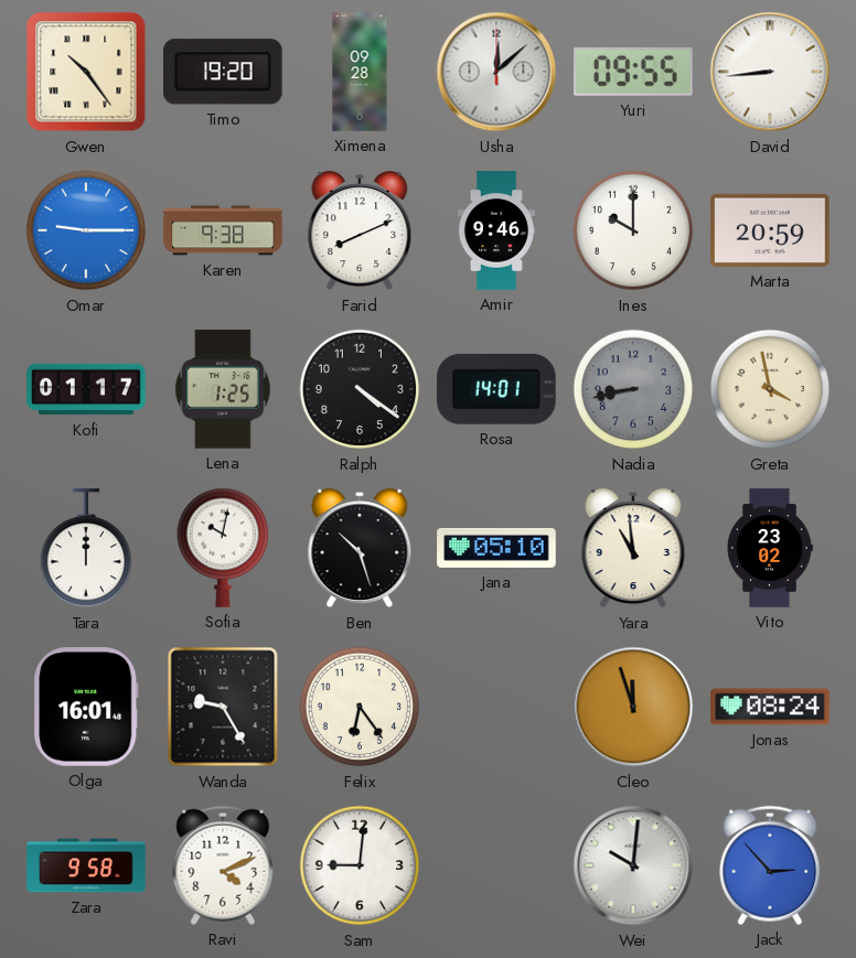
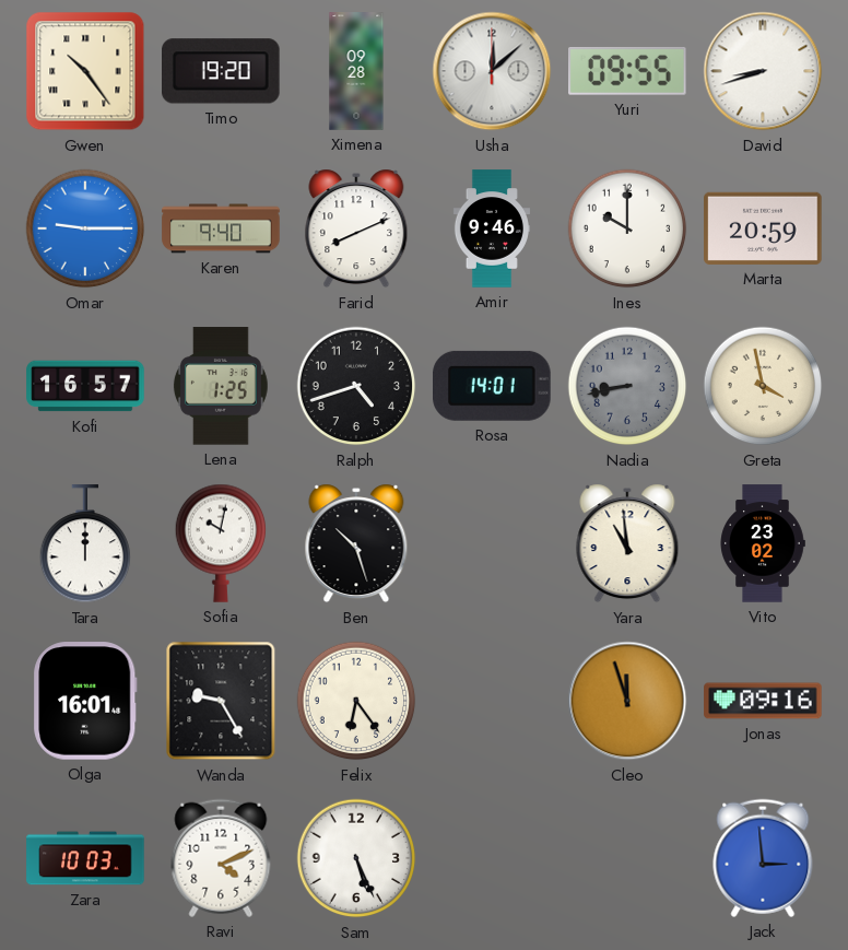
David: 8:44 -> 8:42 (763, 71)
Karen: 9:38 -> 9:40 (221, 228)
Kofi: 01:17 -> 16:57 (85, 386)
Ralph: 4:21 -> 4:42 (356, 386)
Jana: 05:10 -> none (496, 548)
Jonas: 08:24 -> 09:16 (763, 701)
Zara: 9:58 -> 10:03 (85, 858)
Sam: 9:01 -> 5:26 (356, 858)
Wei: 10:01 -> none (633, 865)
Jack: 2:53 -> 2:59 (763, 858)
